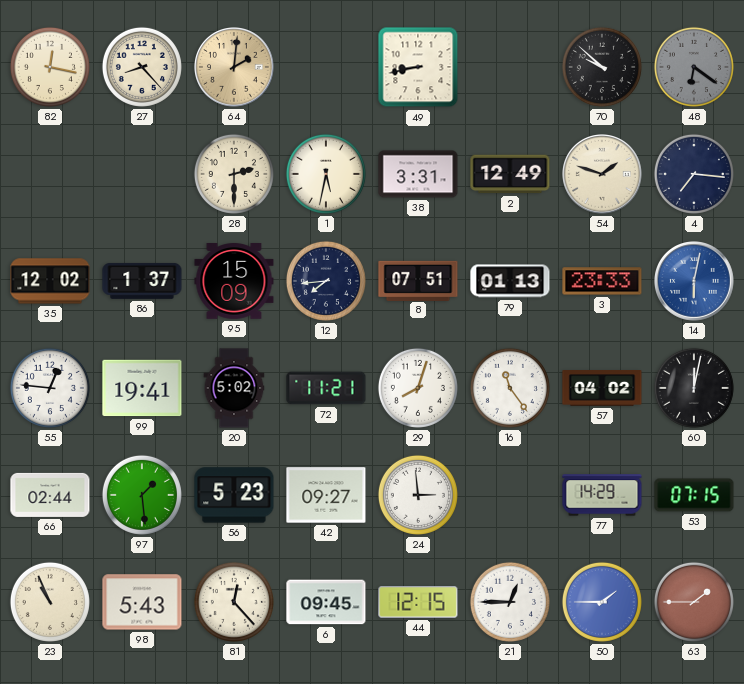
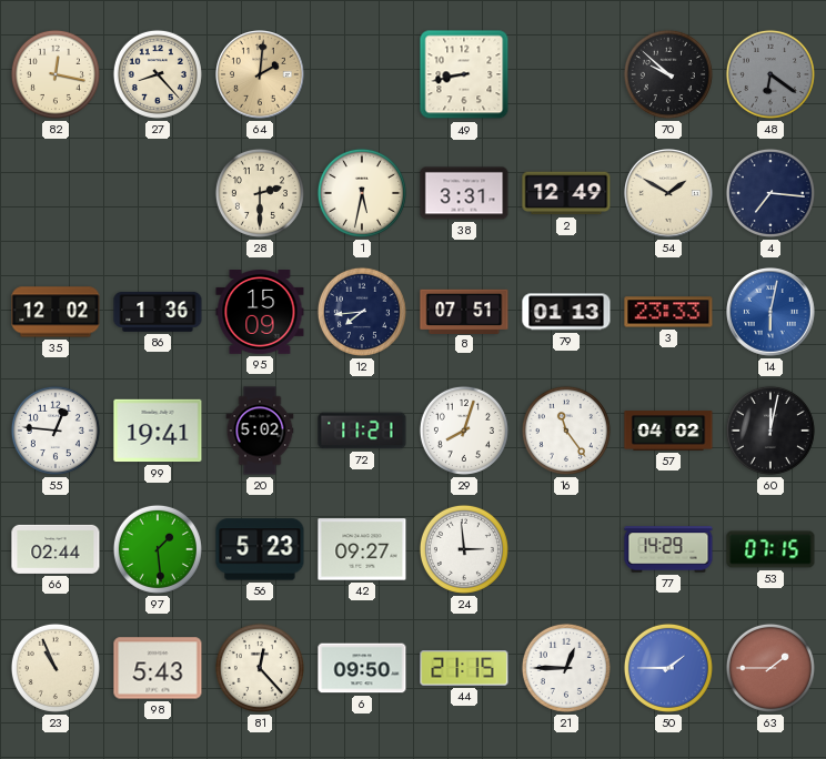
54: 1:48 -> 1:50 (669, 194)
86: 1:37 -> 1:36 (158, 312)
6: 09:45 -> 09:50 (362, 668)
44: 12:15 -> 21:15 (464, 668)
